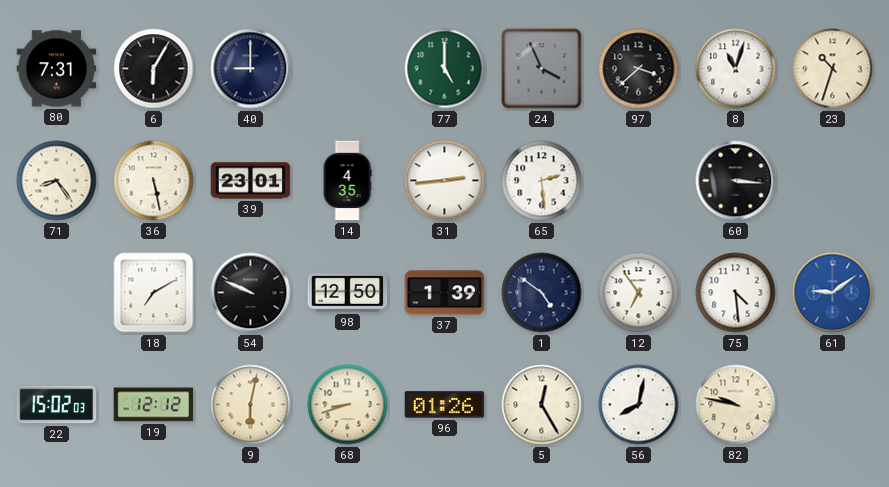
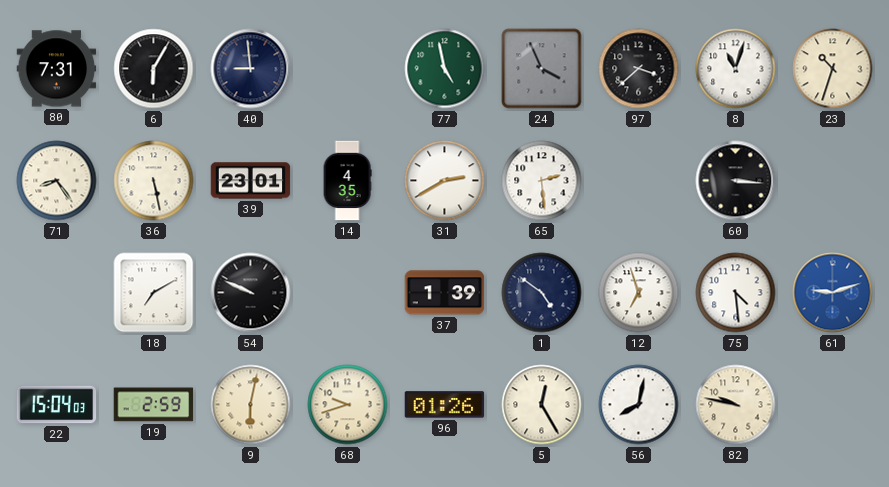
40: 9:00 -> 8:59 (251, 69)
77: 5:00 -> 4:58 (445, 69)
31: 2:44 -> 2:40 (445, 181)
98: 12:50 -> none (348, 292)
12: 6:54 -> 6:57 (639, 293)
61: 9:09 -> 9:12 (833, 293)
22: 15:02 -> 15:04 (57, 405)
19: 12:12 -> 2:59 (154, 405)
68: 8:42 -> 9:42 (348, 405)
